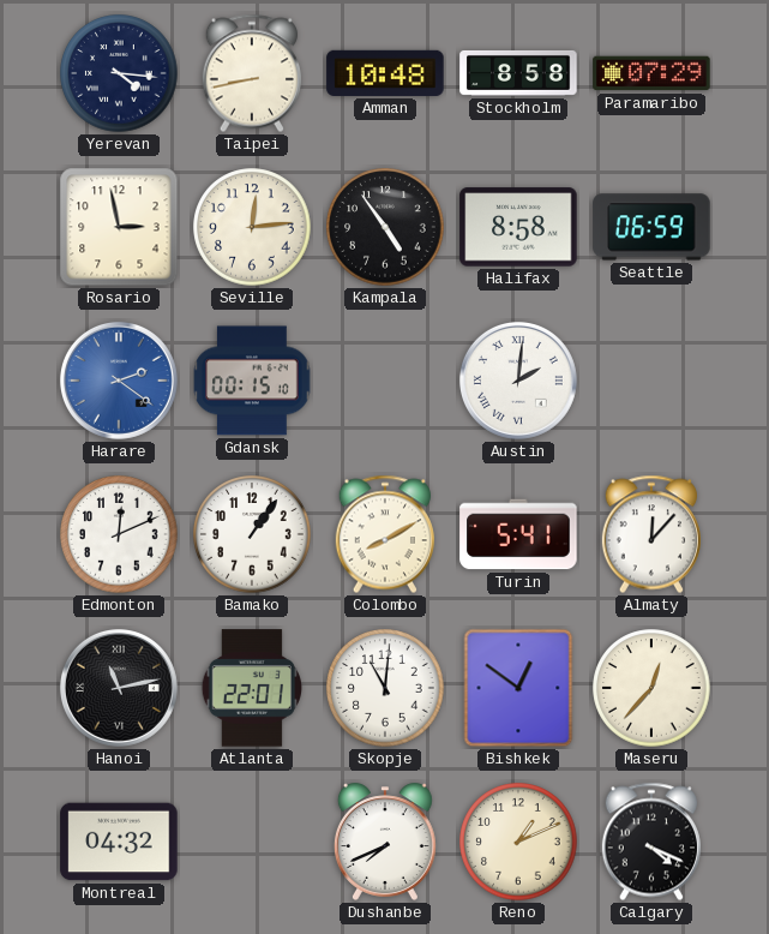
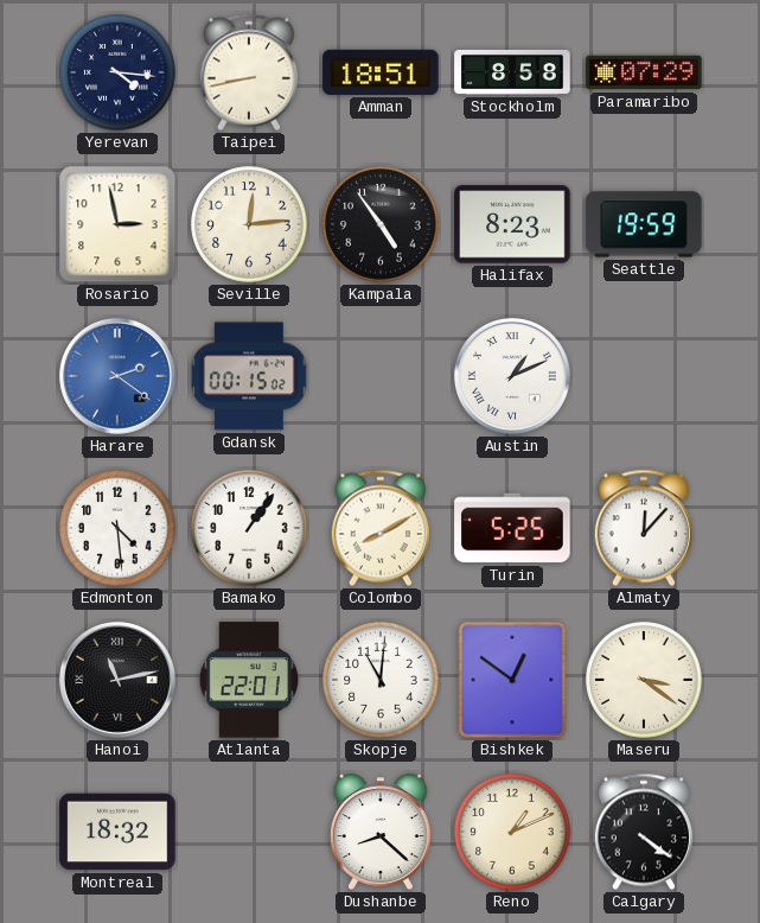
Amman: 10:48 -> 18:51 (381, 72)
Halifax: 8:58 -> 8:23 (512, 224)
Seattle: 06:59 -> 19:59 (644, 224)
Gdansk: 00:15:10 -> 00:15:02 (249, 376)
Austin: 2:01 -> 1:11 (512, 376)
Edmonton: 12:11 -> 4:29 (117, 528)
Turin: 5:41 -> 5:25 (512, 528)
Maseru: 12:37 -> 3:21 (644, 680)
Montreal: 04:32 -> 18:32 (117, 832)
Dushanbe: 7:41 -> 8:22 (381, 832)
Calgary: 4:19 -> 4:21 (644, 832)
